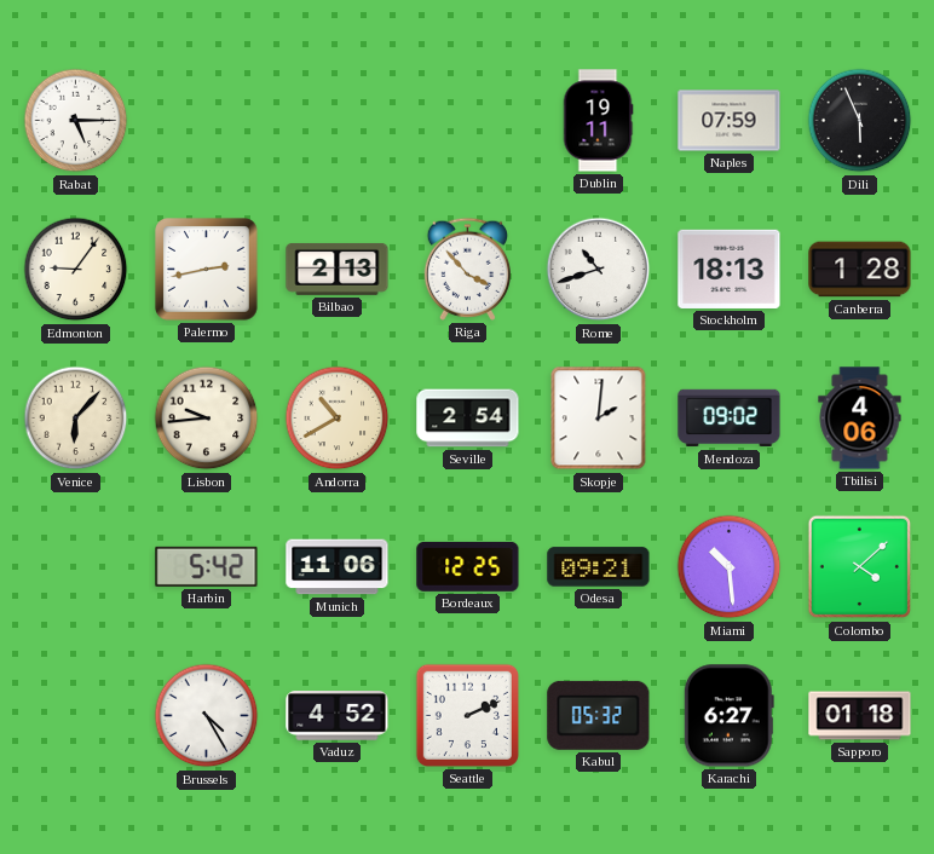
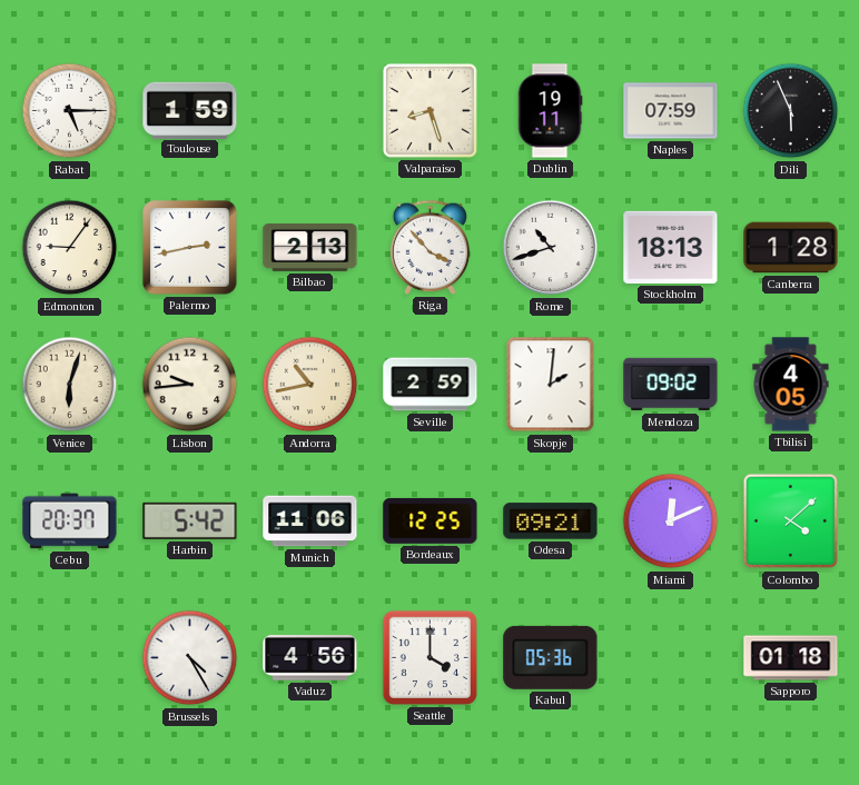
Toulouse: none -> 1:59 (190, 110)
Valparaiso: none -> 8:27 (429, 110)
Venice: 6:07 -> 6:03 (70, 385)
Andorra: 10:40 -> 10:43 (310, 385)
Seville: 2:54 -> 2:59 (431, 385)
Tbilisi: 4:06 -> 4:05 (791, 385)
Cebu: none -> 20:37 (70, 521)
Miami: 10:29 -> 12:11 (671, 521)
Vaduz: 4:52 -> 4:56 (310, 658)
Seattle: 2:11 -> 4:00 (429, 657)
Kabul: 05:32 -> 05:36 (551, 657)
Karachi: 6:27 -> none (728, 716)
